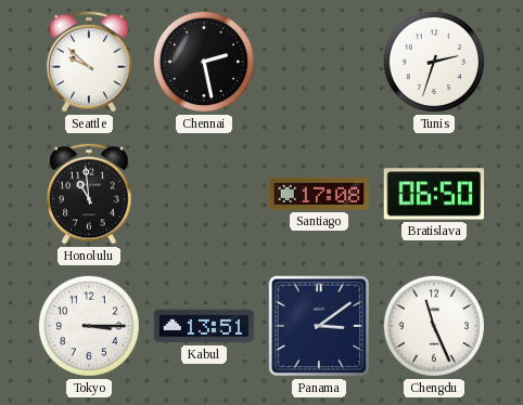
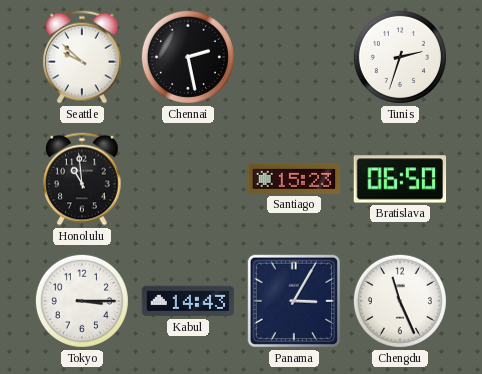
Santiago: 17:08 -> 15:23 (294, 179)
Kabul: 13:51 -> 14:43 (188, 301)
Panama: 3:09 -> 3:05 (294, 301)
